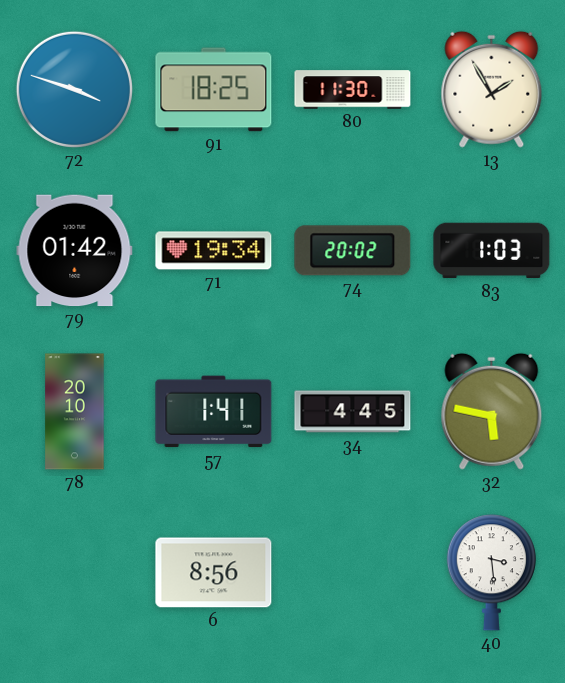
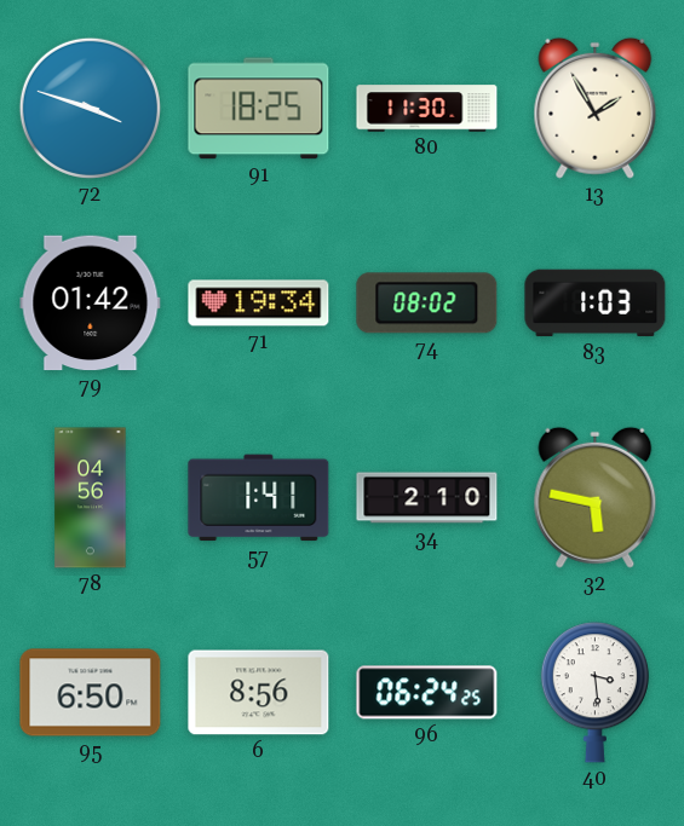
74: 20:02 -> 08:02 (427, 304)
78: 20:10 -> 04:56 (91, 498)
34: 4:45 -> 2:10 (427, 498)
95: none -> 6:50 (91, 693)
96: none -> 06:24 (427, 693)
